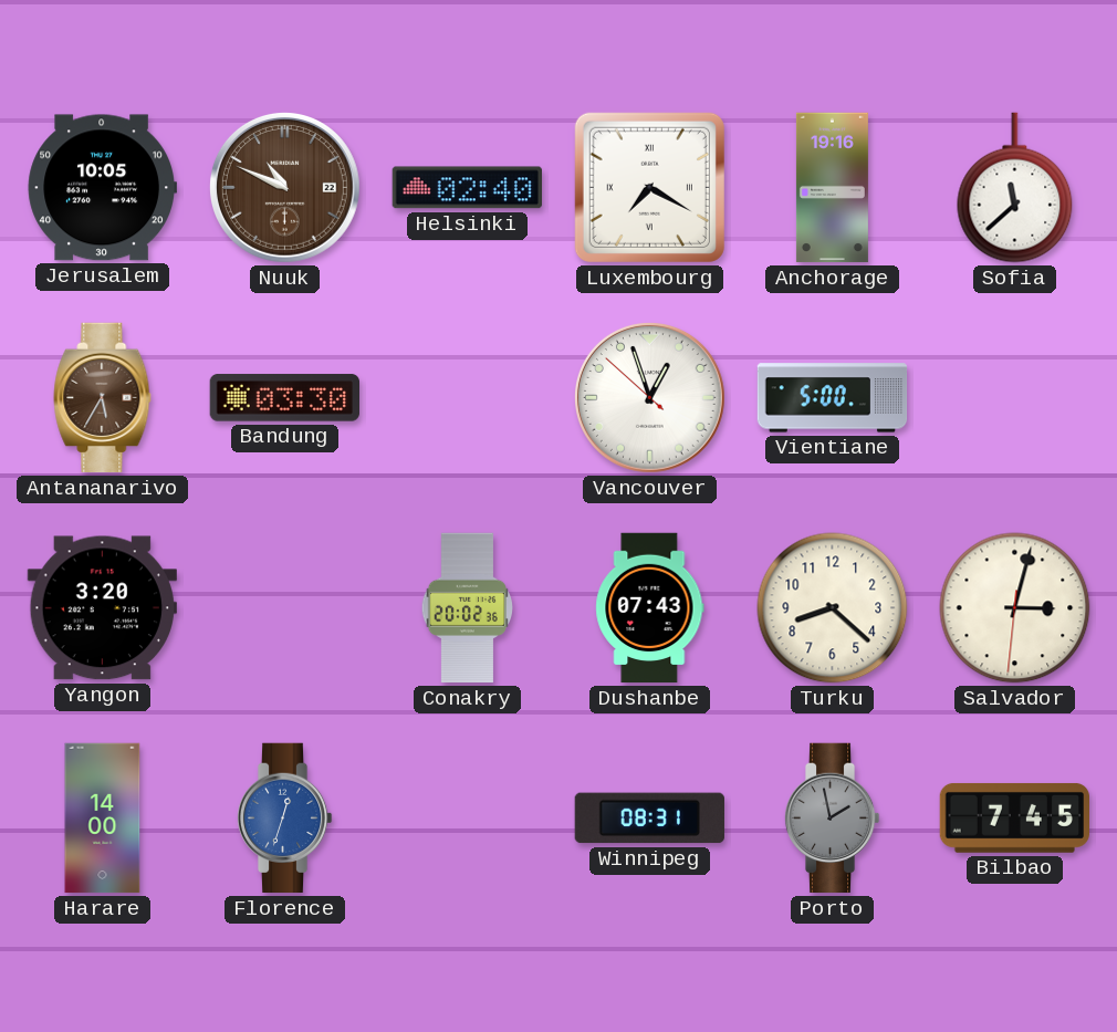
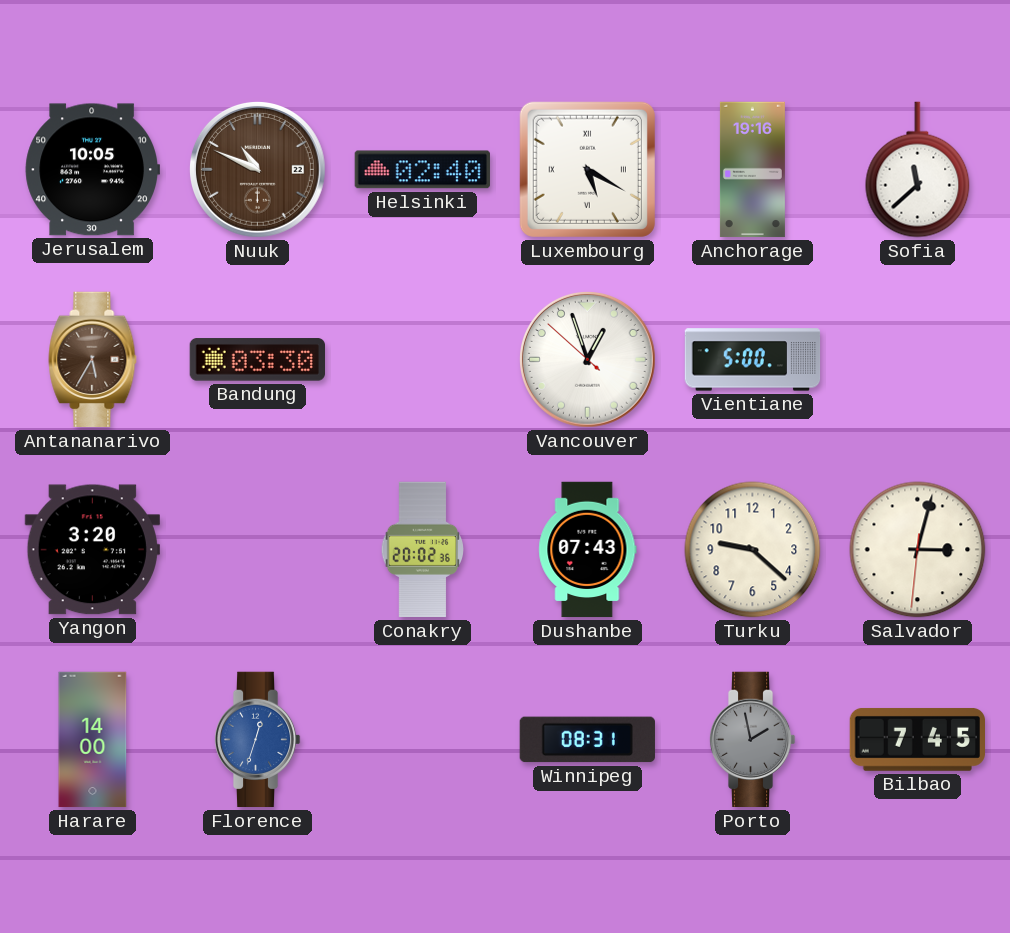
Luxembourg: 7:20 -> 5:20 (587, 169)
Turku: 8:22 -> 9:22 (753, 550)
